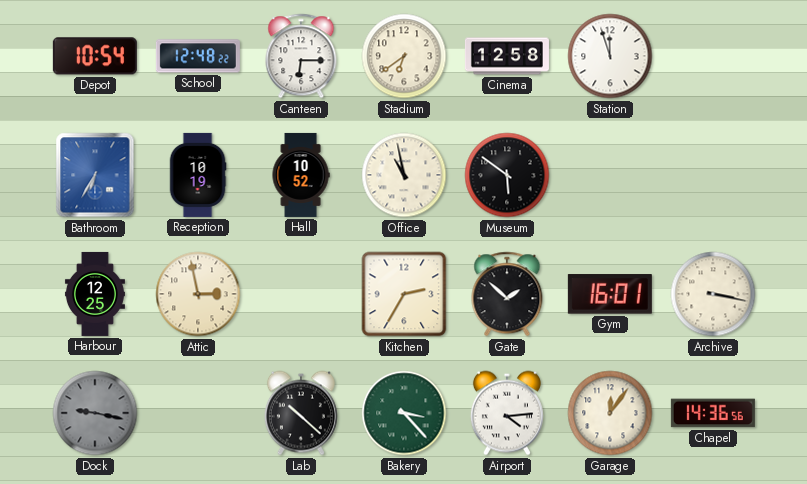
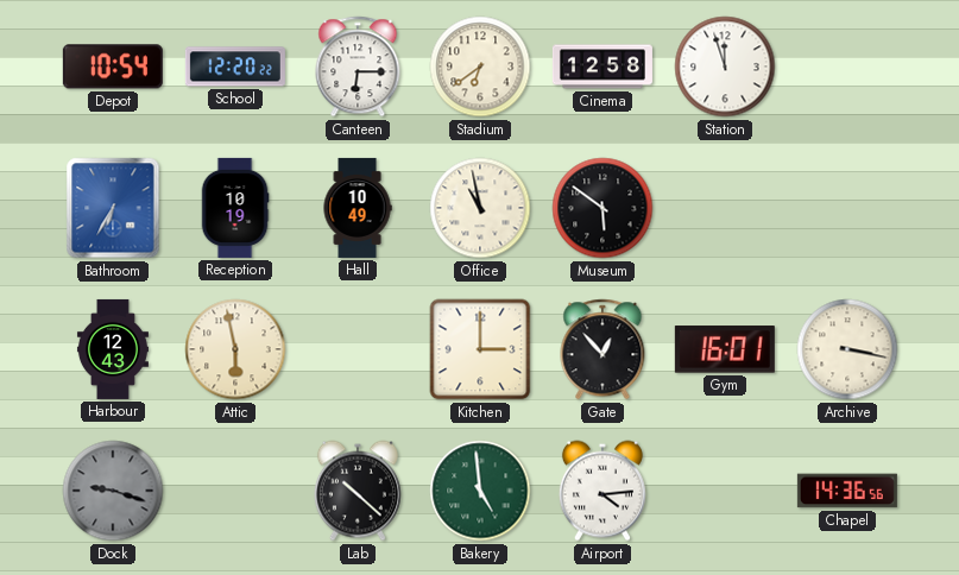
School: 12:48 -> 12:20 (235, 67)
Hall: 10:52 -> 10:49 (358, 208)
Harbour: 12:25 -> 12:43 (113, 349)
Attic: 2:58 -> 5:58 (235, 349)
Kitchen: 2:35 -> 3:00 (480, 349)
Gate: 1:52 -> 12:53 (602, 349)
Dock: 9:17 -> 9:18 (113, 491)
Bakery: 3:23 -> 4:59 (480, 491)
Garage: 12:06 -> none (610, 413)
